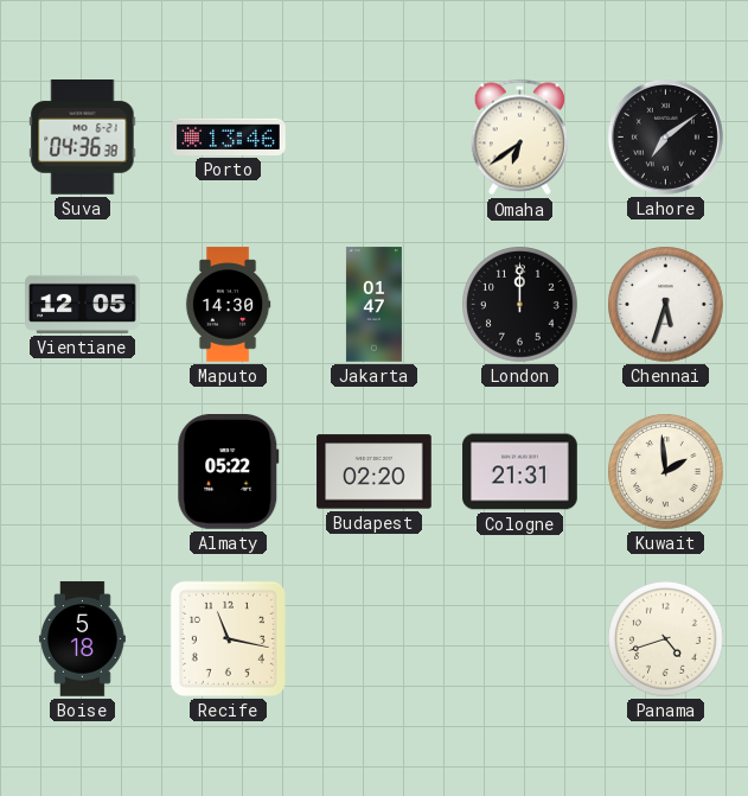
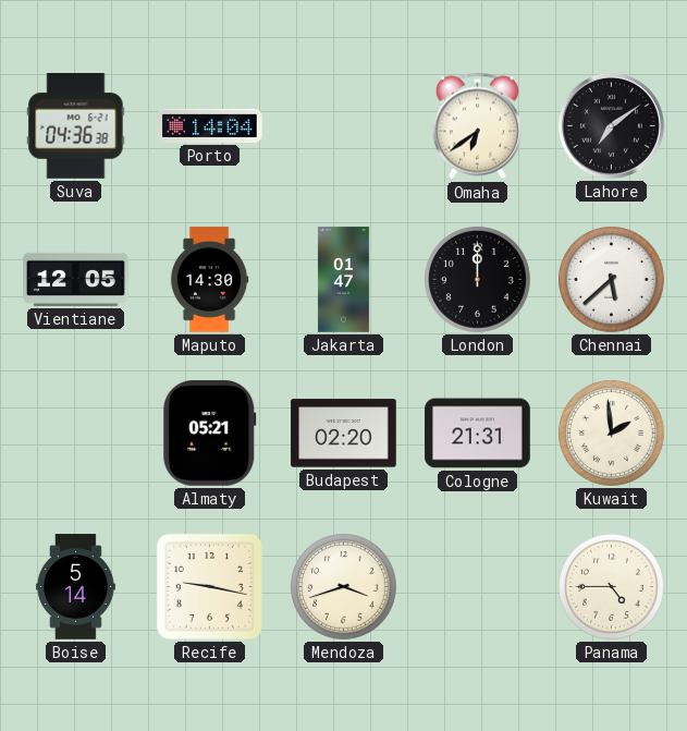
Porto: 13:46 -> 14:04 (210, 125)
Chennai: 5:33 -> 5:38 (612, 280)
Almaty: 05:22 -> 05:21 (210, 434)
Boise: 5:18 -> 5:14 (75, 587)
Recife: 11:17 -> 9:17 (209, 586)
Mendoza: none -> 3:42 (344, 587)
Panama: 4:42 -> 4:45 (612, 587)
